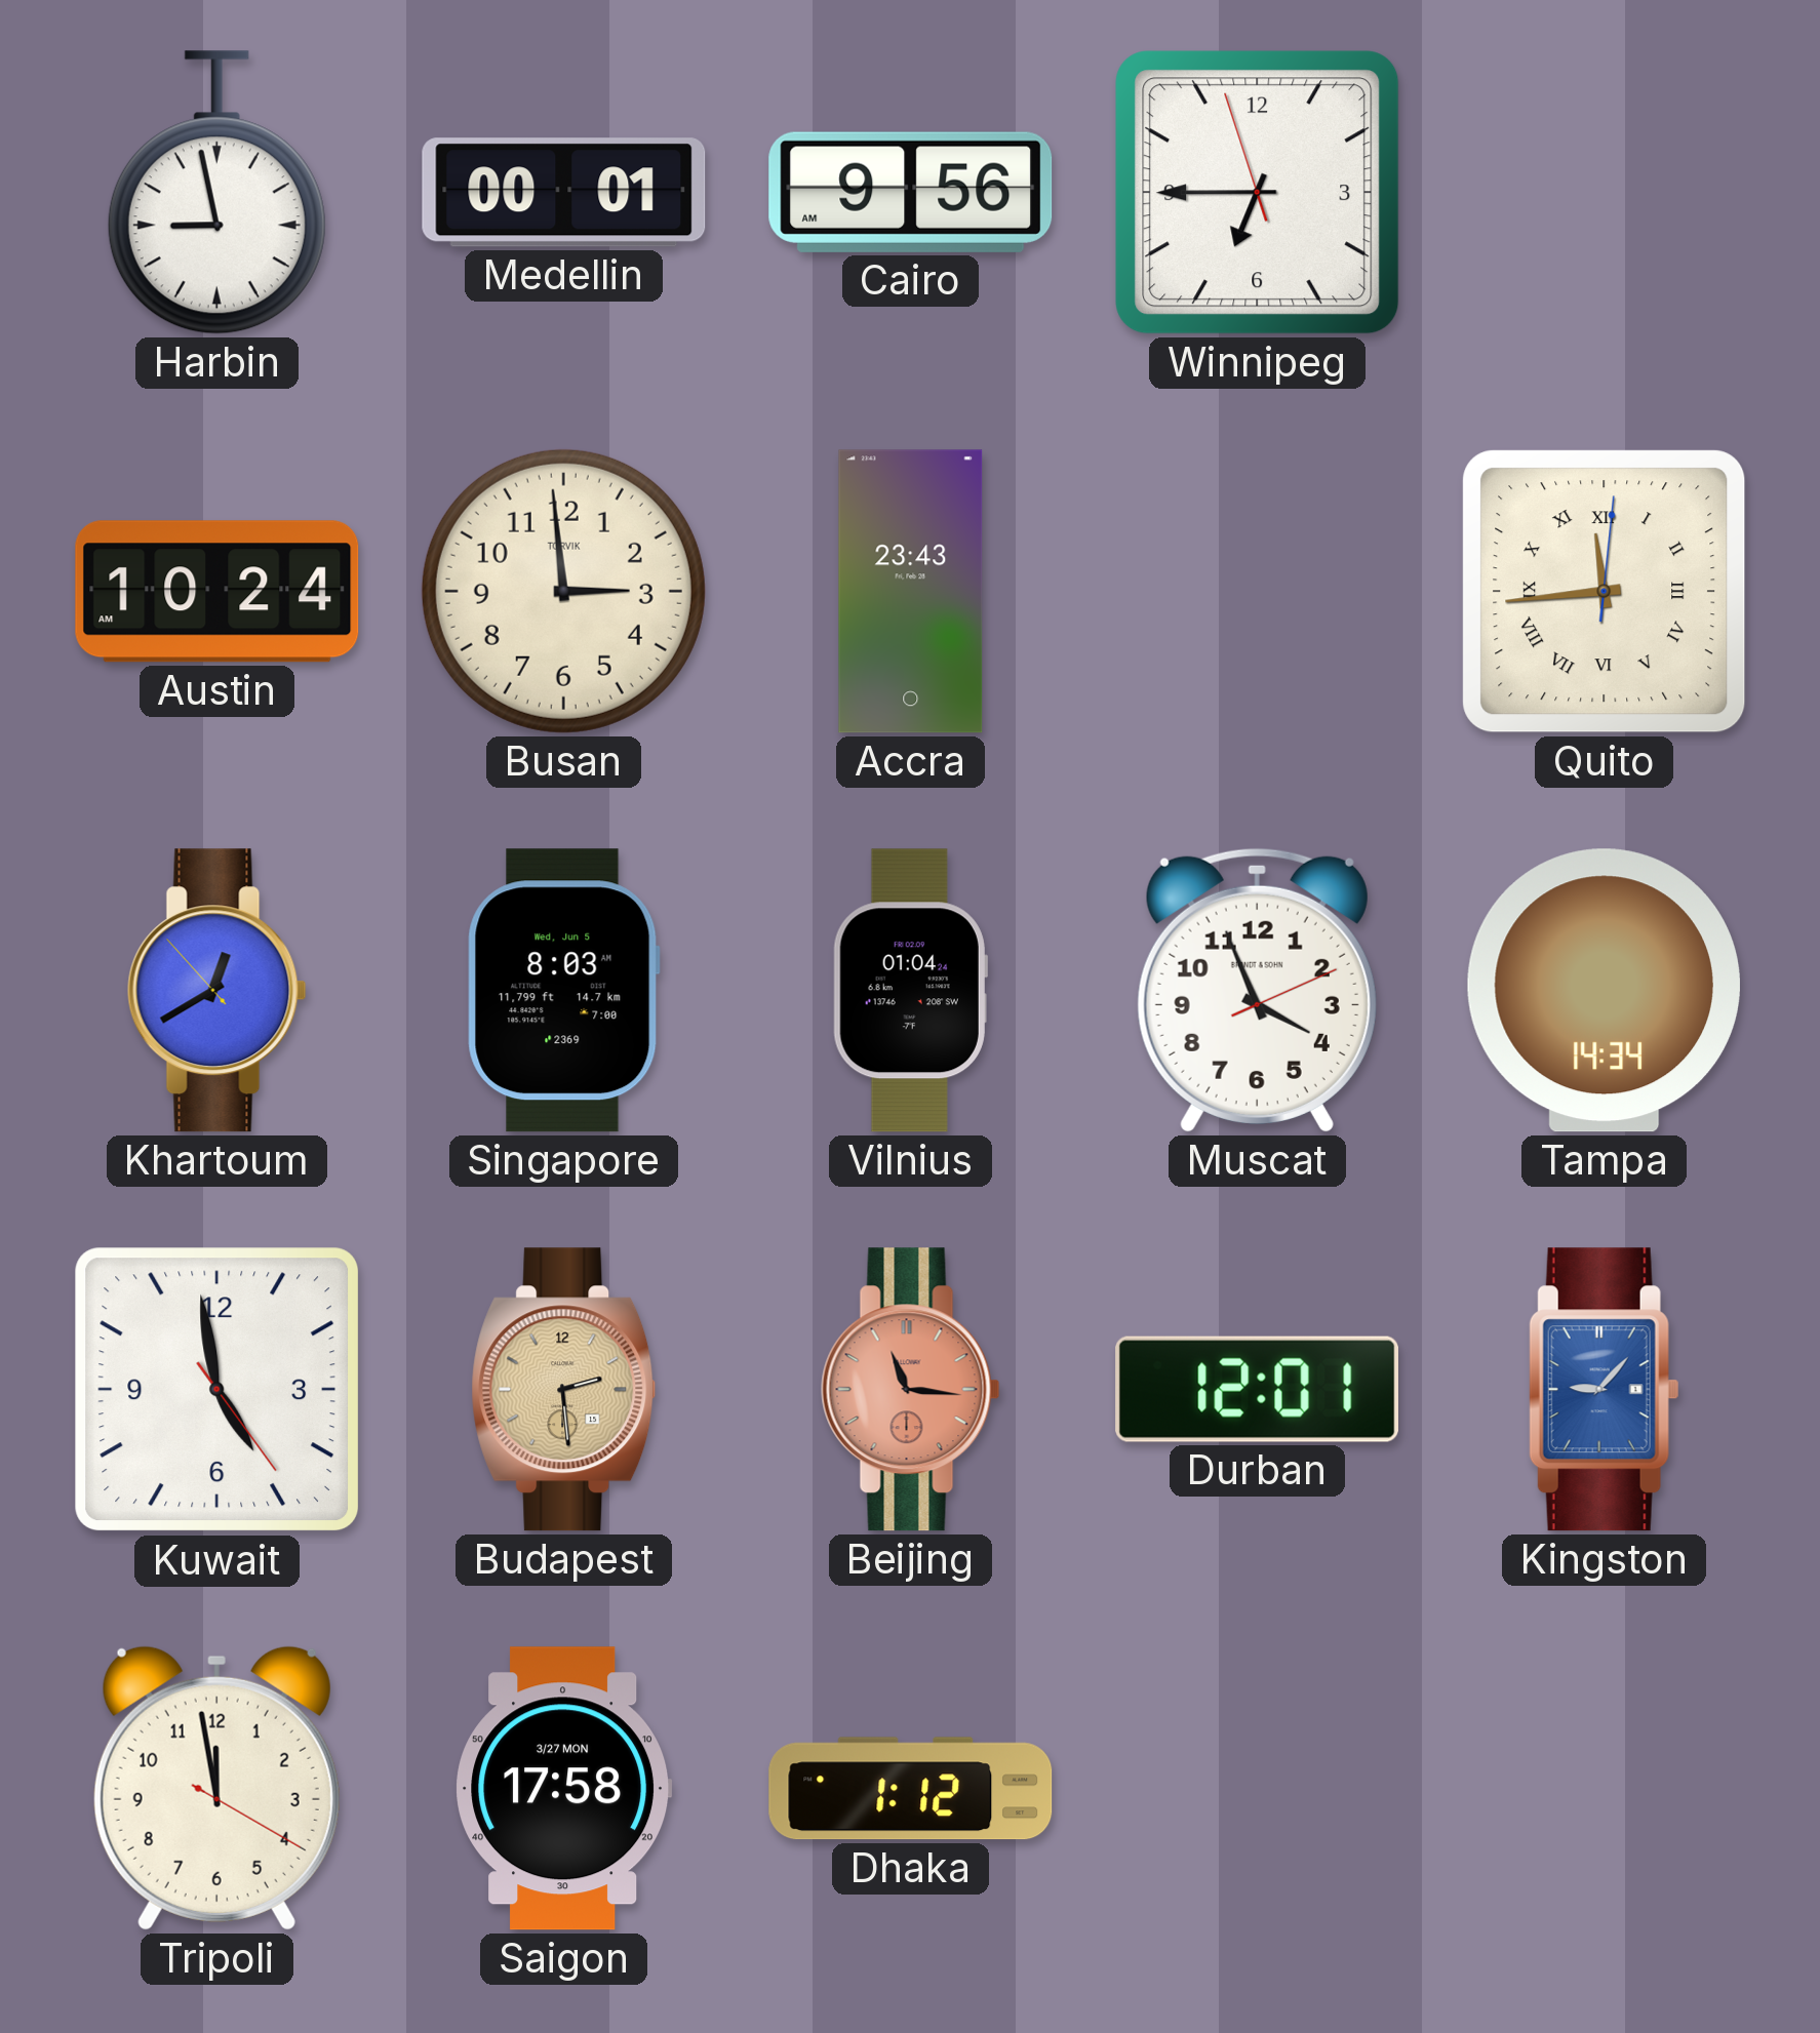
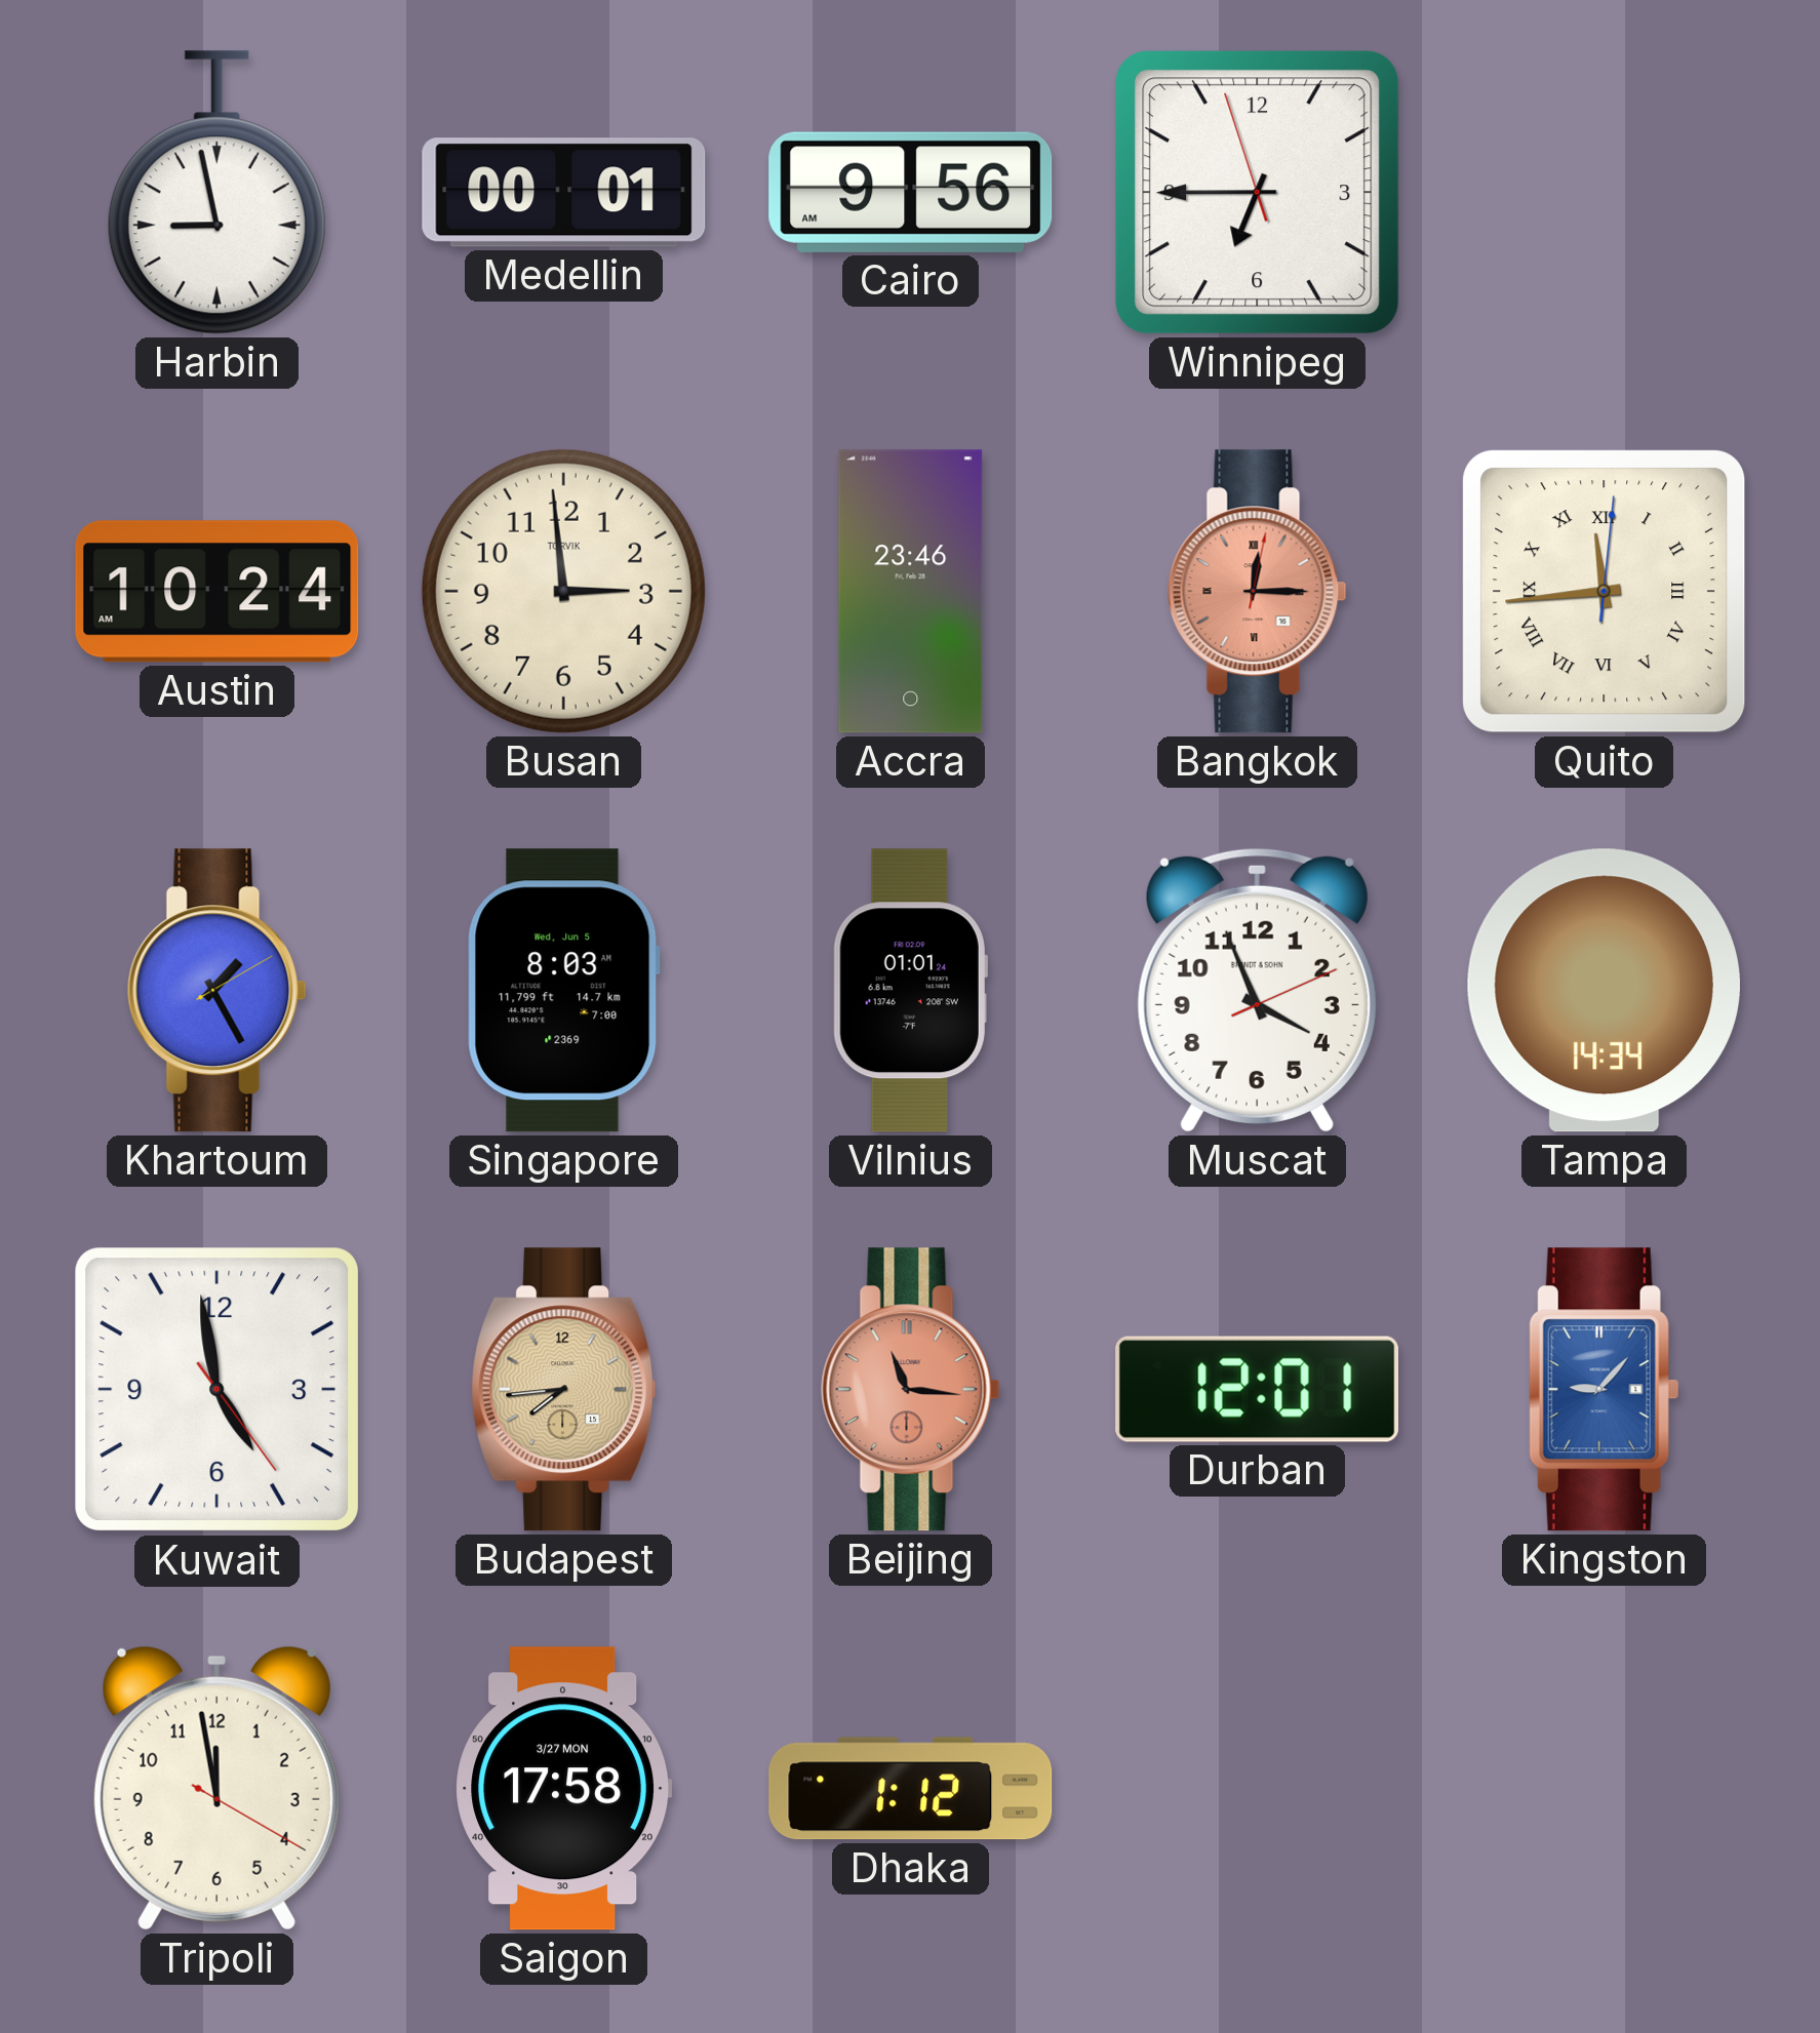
Accra: 23:43 -> 23:46 (911, 592)
Bangkok: none -> 12:15 (1257, 592)
Khartoum: 12:39 -> 1:25 (216, 991)
Vilnius: 01:04 -> 01:01 (910, 991)
Budapest: 2:29 -> 7:44 (564, 1390)
